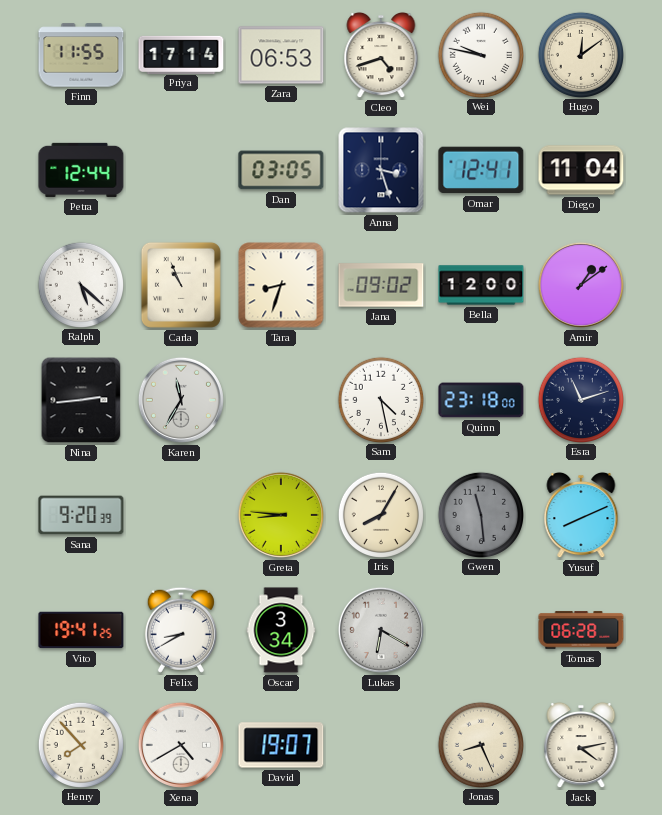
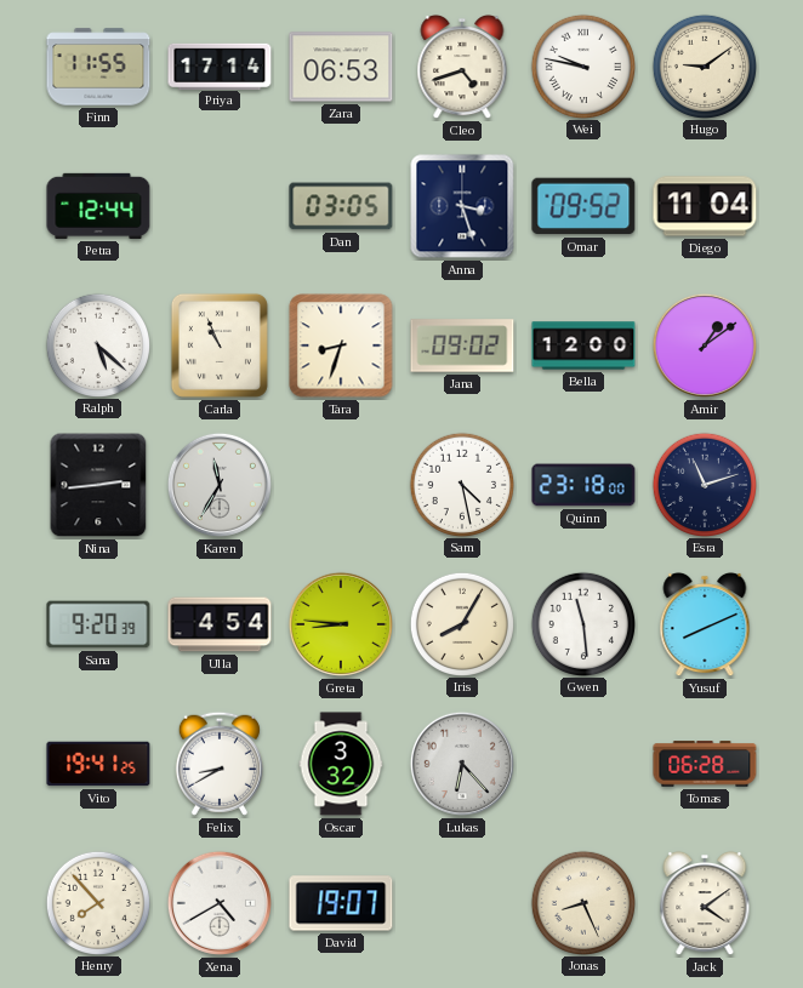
Hugo: 12:09 -> 9:09 (704, 65)
Omar: 12:41 -> 09:52 (583, 206)
Ulla: none -> 4:54 (220, 624)
Gwen dial: grey -> white (582, 623)
Oscar: 3:34 -> 3:32 (341, 764)
Lukas: 6:20 -> 6:23 (462, 764)
Jack: 4:13 -> 4:09 (705, 903)
